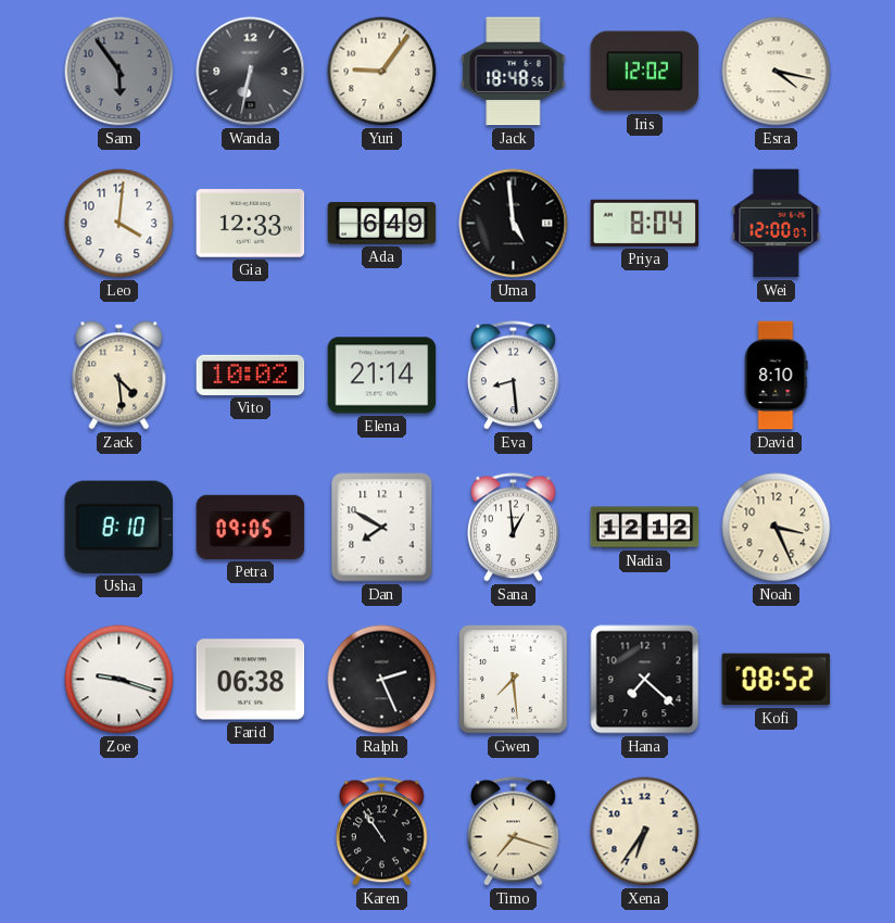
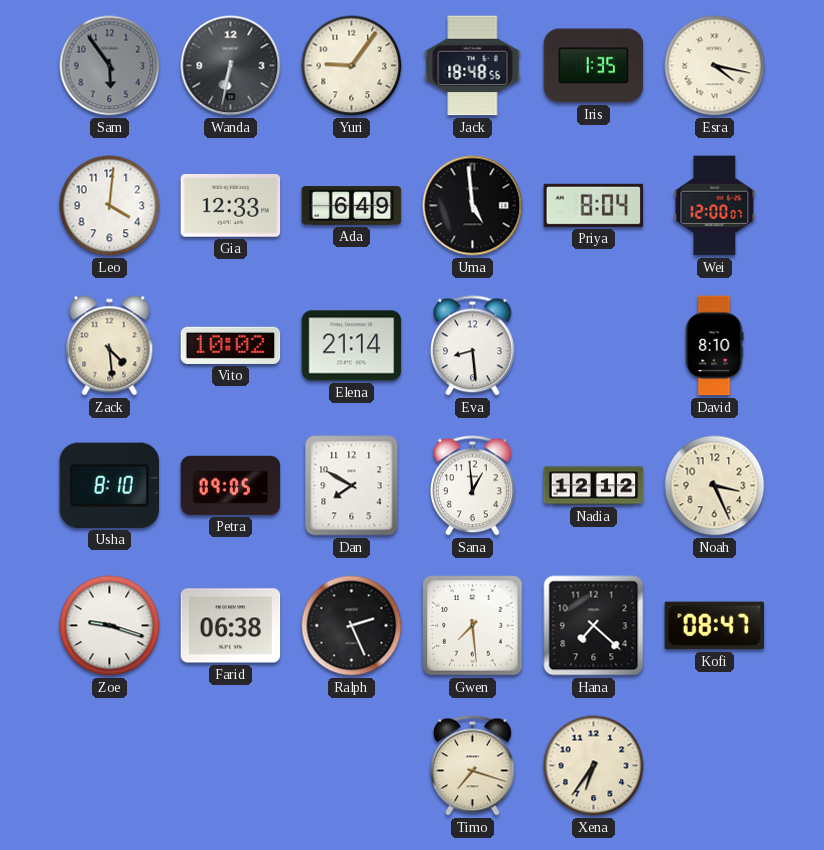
Iris: 12:02 -> 1:35 (594, 66)
Kofi: 08:52 -> 08:47 (715, 626)
Karen: 10:54 -> none (382, 832)
